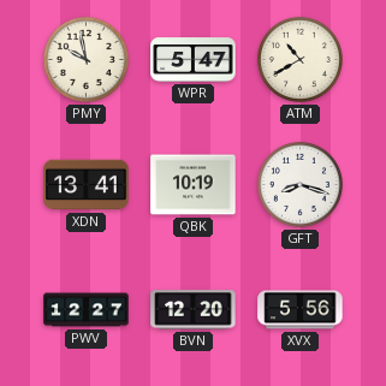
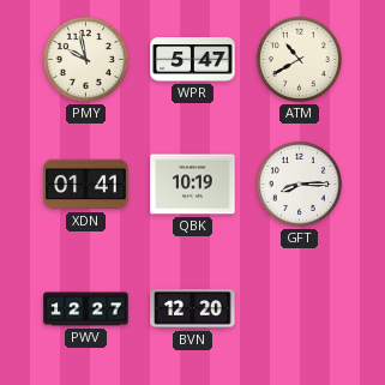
XDN: 13:41 -> 01:41 (86, 185)
GFT: 8:18 -> 8:15 (299, 184)
XVX: 5:56 -> none (301, 310)
